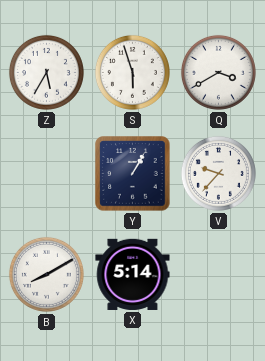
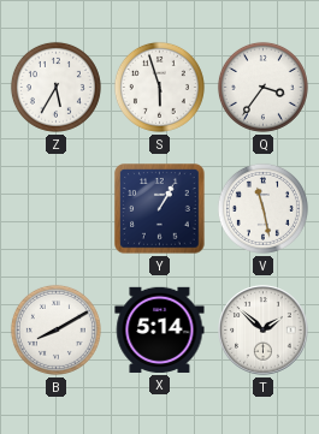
Q: 3:40 -> 3:36 (262, 87)
V: 9:37 -> 11:28 (262, 208)
T: none -> 1:52 (264, 331)
